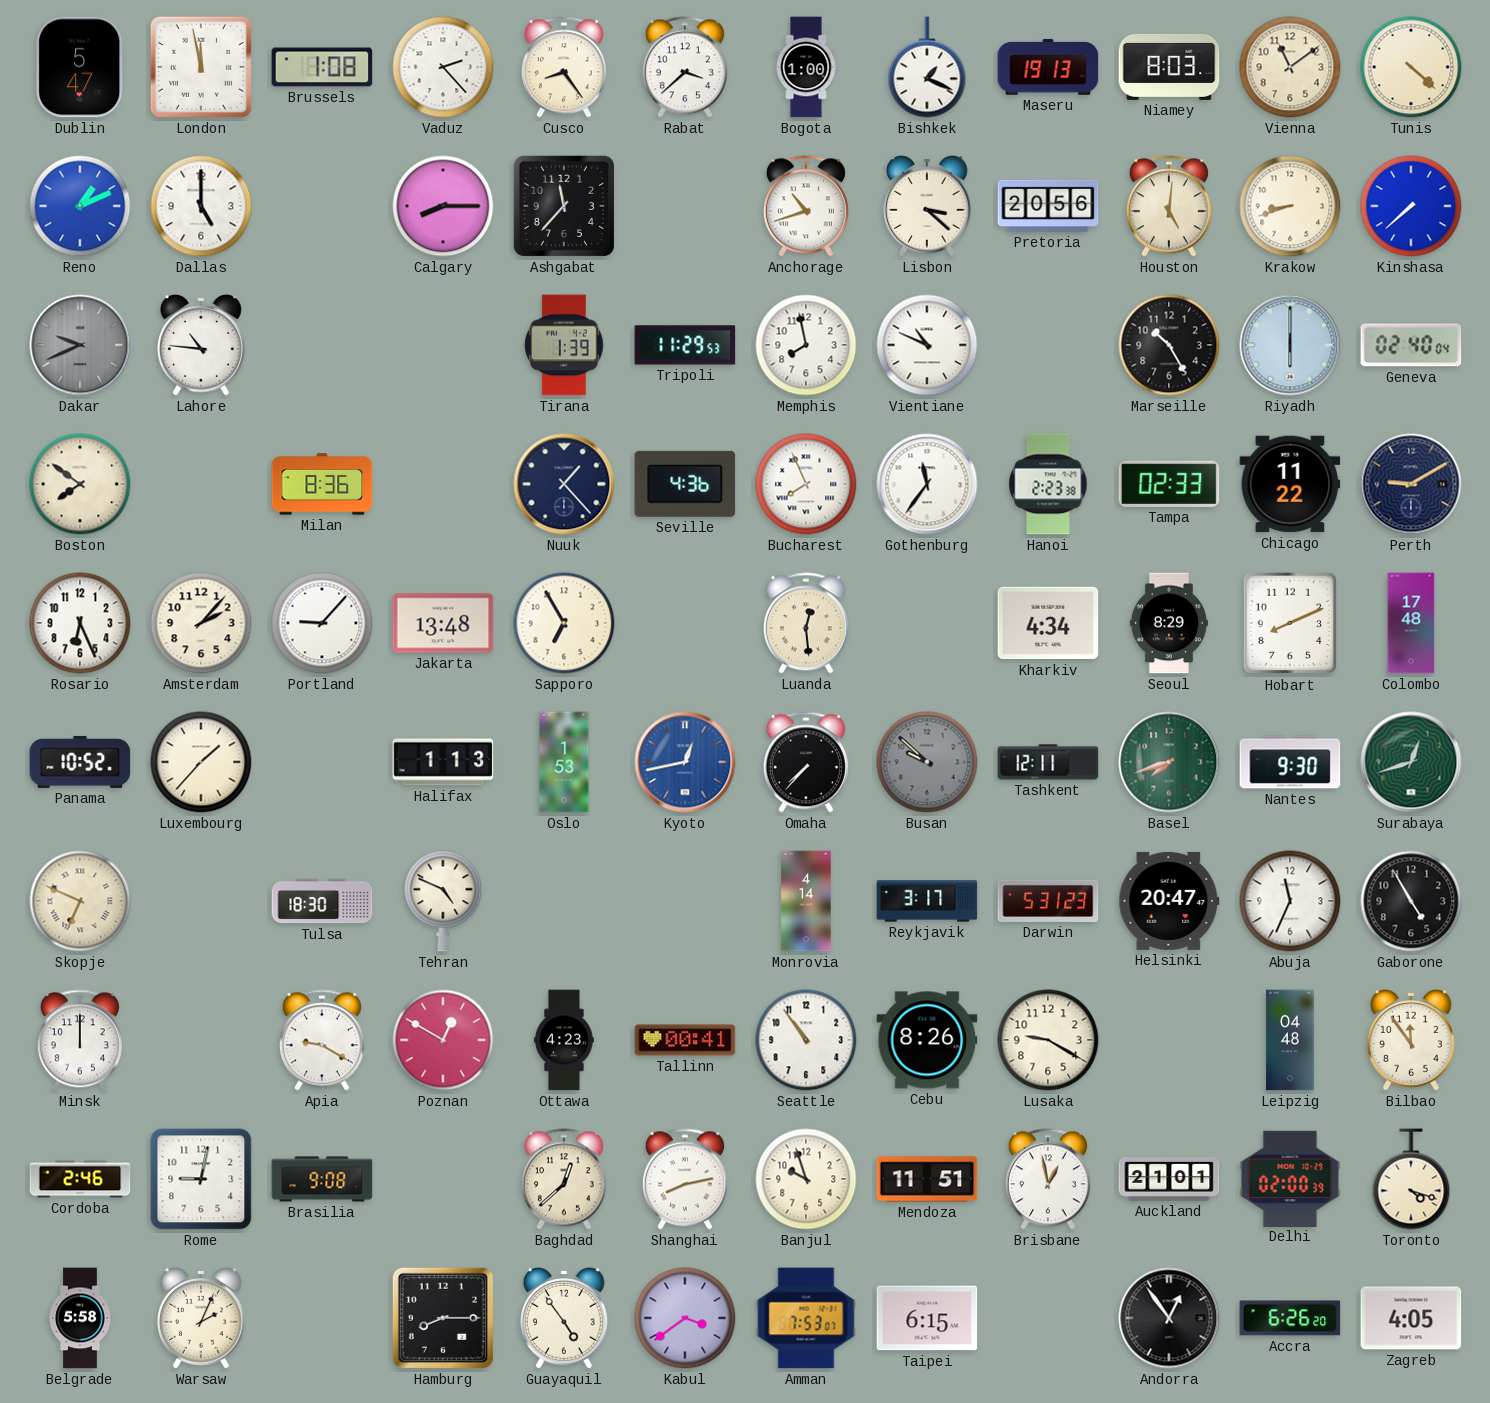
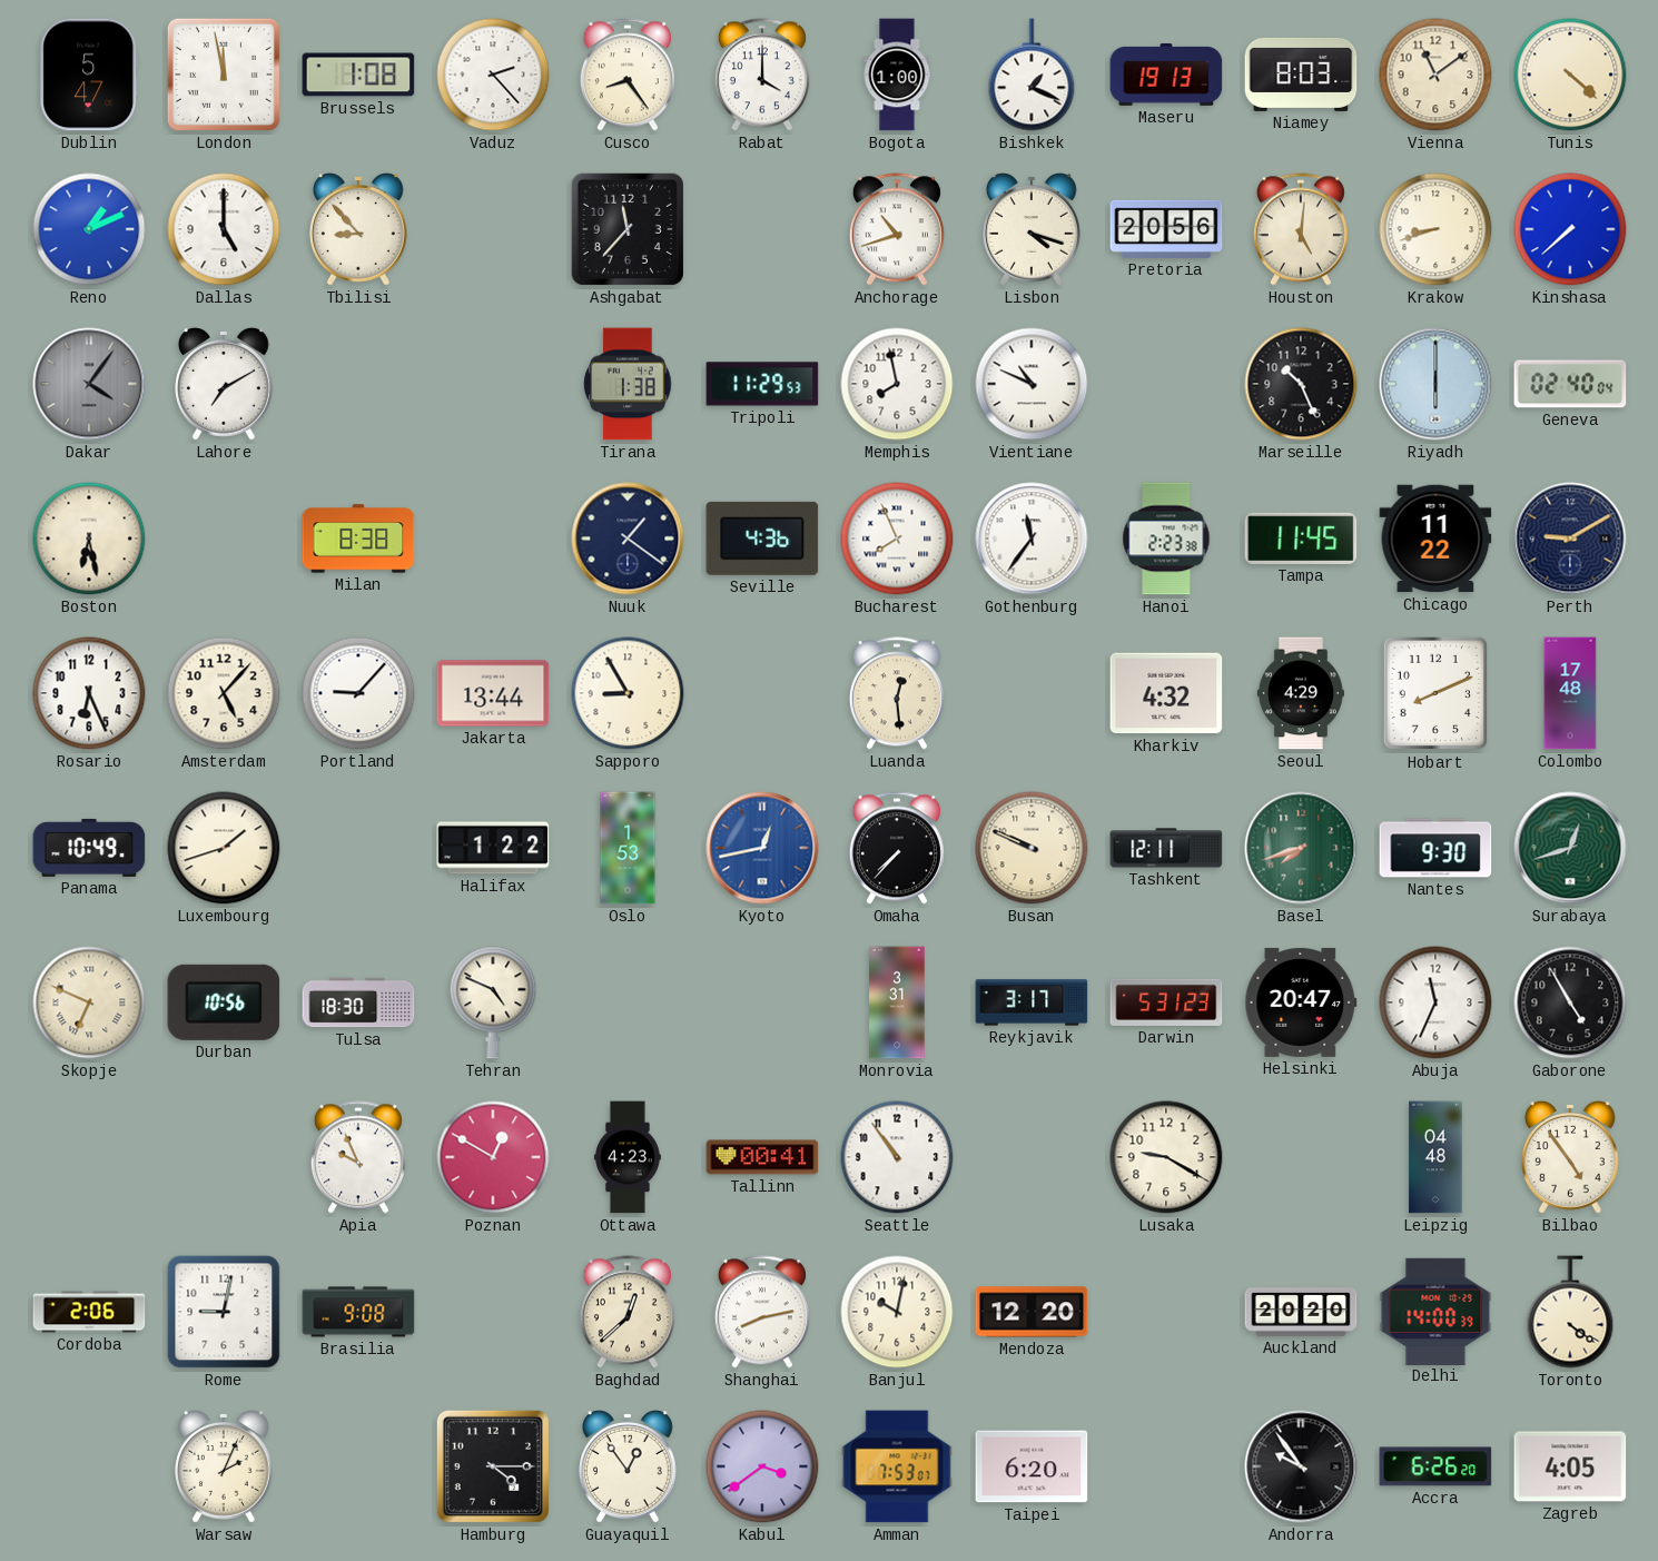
Rabat: 3:38 -> 4:00 (762, 75)
Tbilisi: none -> 8:53 (359, 230)
Calgary: 8:15 -> none (443, 206)
Lisbon: 3:22 -> 4:18 (1033, 230)
Dakar: 9:41 -> 4:06 (89, 384)
Lahore: 10:46 -> 7:10 (225, 385)
Tirana: 1:39 -> 1:38 (628, 384)
Marseille: 10:25 -> 10:26 (1301, 384)
Boston: 7:51 -> 6:28 (89, 539)
Milan: 8:36 -> 8:38 (358, 539)
Nuuk: 1:23 -> 1:21 (628, 539)
Tampa: 02:33 -> 11:45 (1301, 539)
Amsterdam: 2:07 -> 5:07 (224, 693)
Jakarta: 13:48 -> 13:44 (493, 693)
Sapporo: 6:55 -> 8:55 (628, 693)
Kharkiv: 4:34 -> 4:32 (1166, 693)
Seoul: 8:29 -> 4:29 (1301, 693)
Panama: 10:52 -> 10:49 (89, 848)
Luxembourg: 1:37 -> 1:42 (224, 848)
Halifax: 1:13 -> 1:22 (493, 848)
Busan: 9:52 -> 9:49 (1032, 848)
Busan dial: grey -> cream (1032, 848)
Durban: none -> 10:56 (224, 1002)
Monrovia: 4:14 -> 3:31 (897, 1002)
Minsk: 12:00 -> none (80, 1040)
Apia: 9:20 -> 9:56 (358, 1157)
Cebu: 8:26 -> none (927, 1040)
Bilbao: 11:54 -> 4:54 (1571, 1158)
Cordoba: 2:46 -> 2:06 (89, 1312)
Banjul: 9:57 -> 10:02 (897, 1312)
Mendoza: 11:51 -> 12:20 (1032, 1312)
Brisbane: 12:58 -> none (1048, 1179)
Auckland: 21:01 -> 20:20 (1301, 1313)
Delhi: 02:00 -> 14:00 (1435, 1311)
Toronto: 4:18 -> 4:21 (1570, 1312)
Belgrade: 5:58 -> none (80, 1318)
Hamburg: 8:15 -> 4:15 (493, 1466)
Guayaquil: 4:54 -> 12:54 (629, 1468)
Taipei: 6:15 -> 6:20 (1032, 1466)
Andorra: 12:54 -> 9:54 (1301, 1466)
